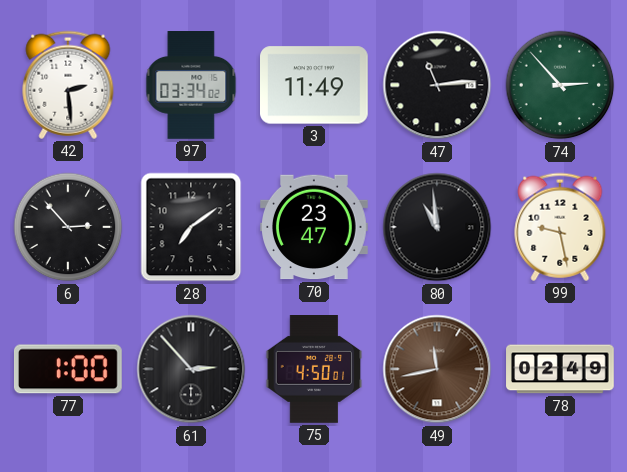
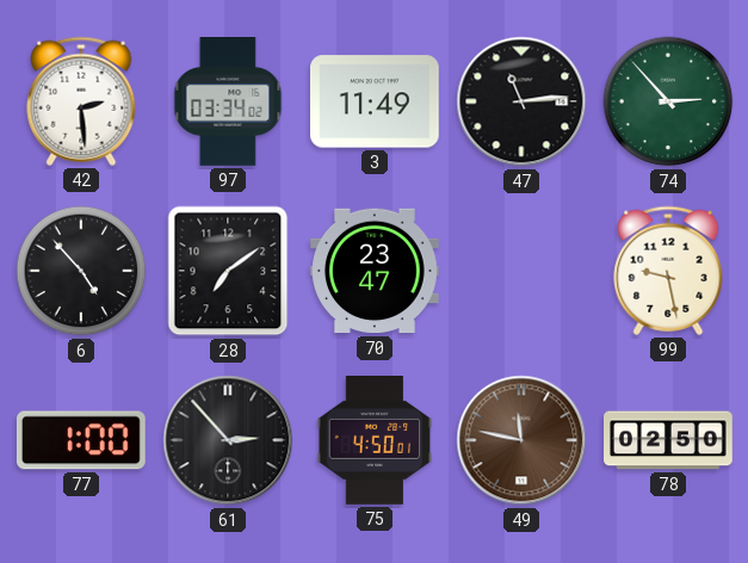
6: 2:53 -> 4:53 (81, 271)
80: 10:59 -> none (437, 227)
49: 11:43 -> 11:47 (521, 440)
78: 02:49 -> 02:50 (668, 440)
